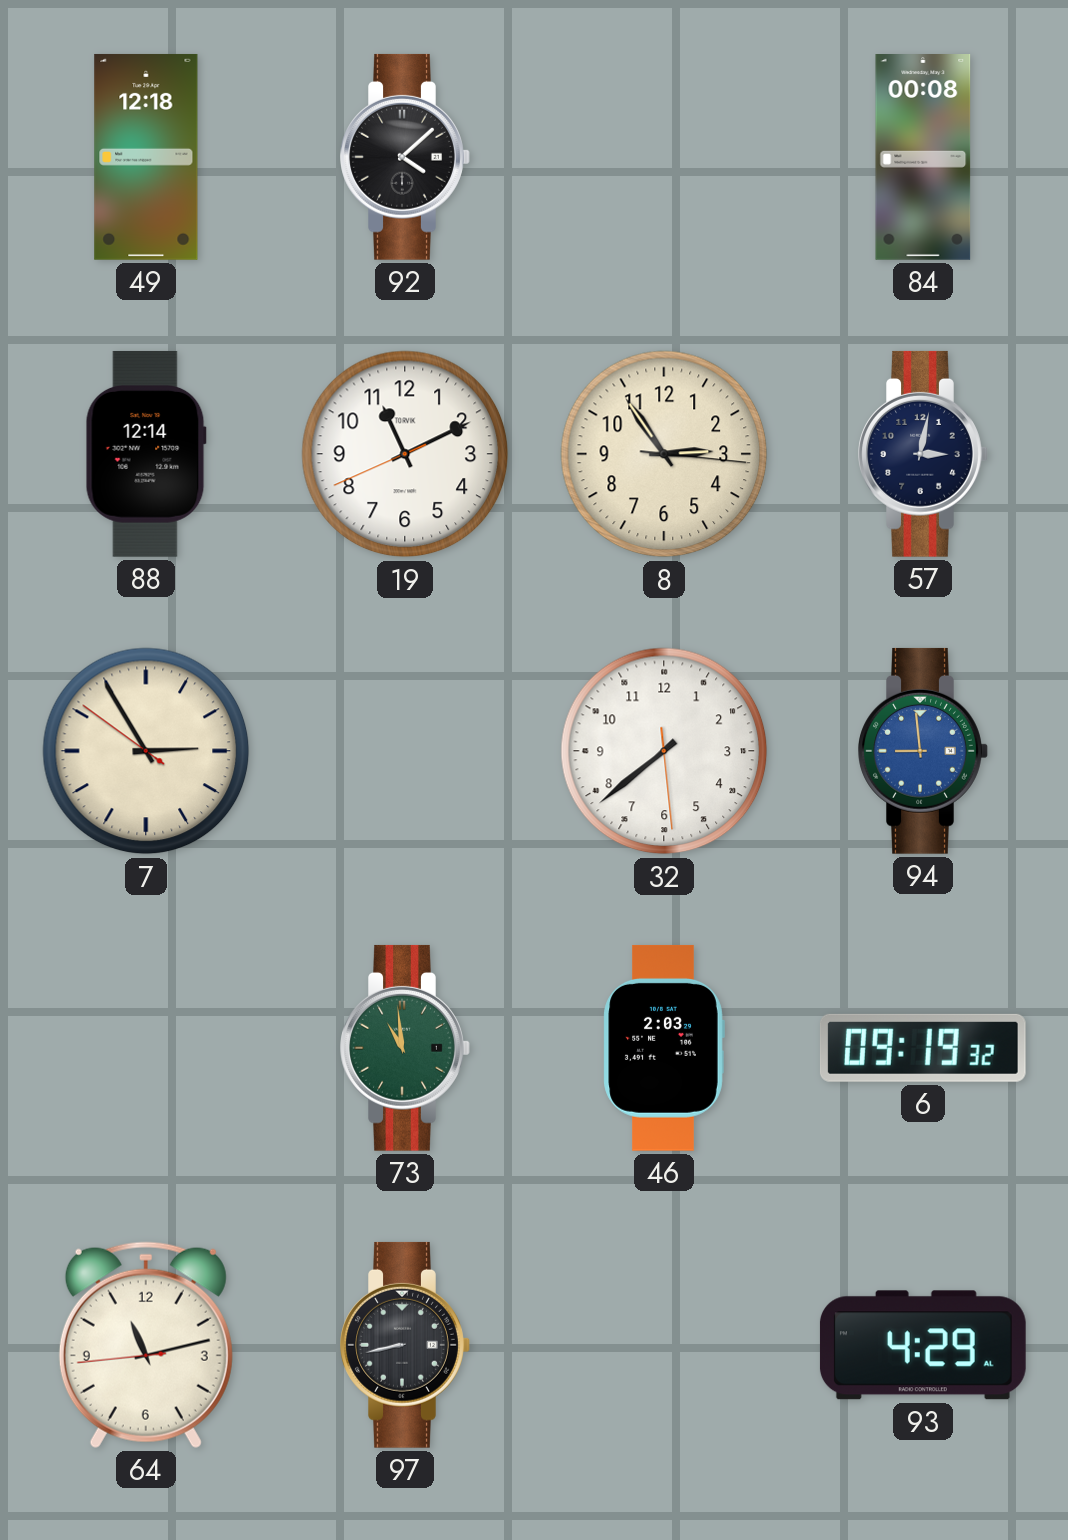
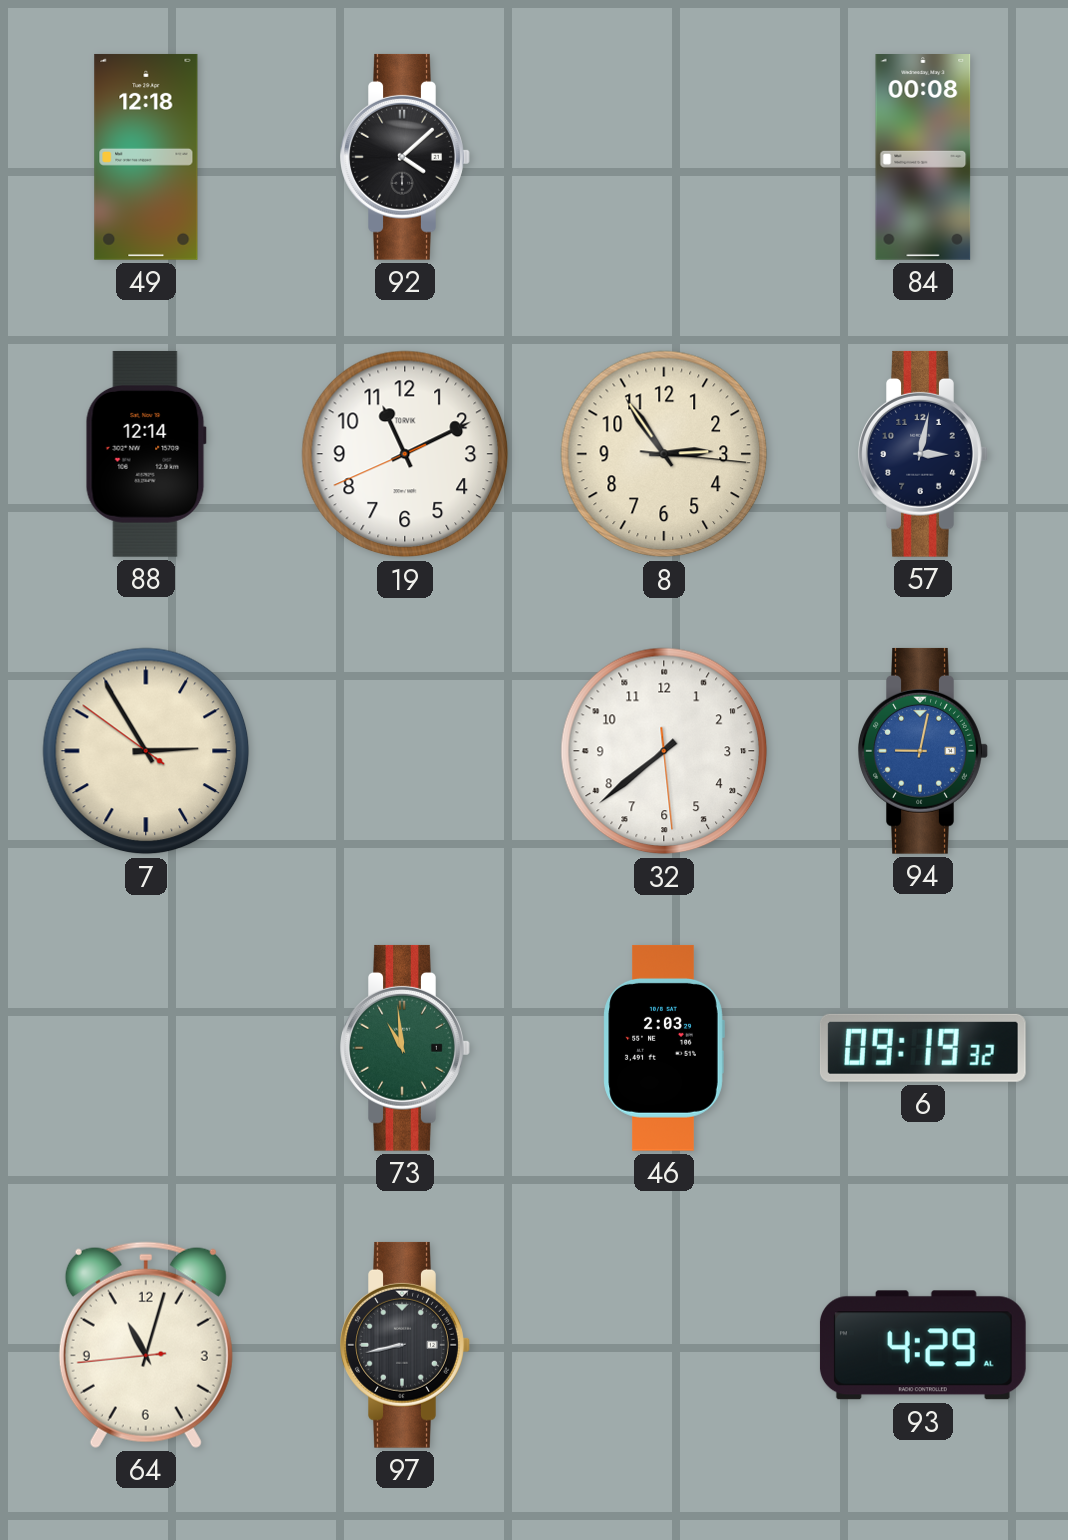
94: 8:59 -> 9:02 (923, 751)
64: 11:12 -> 11:02 (146, 1345)
